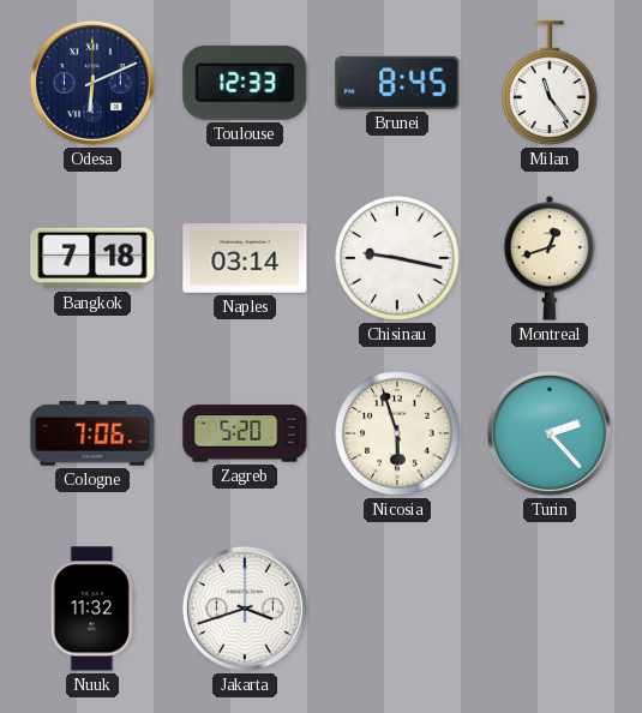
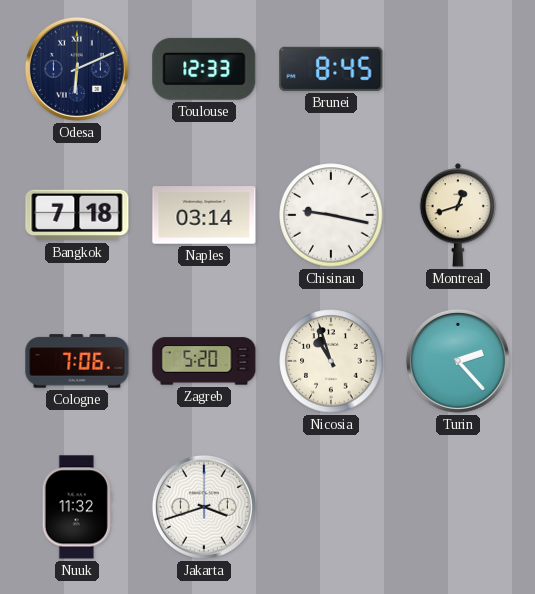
Milan: 11:24 -> none (550, 83)
Nicosia: 5:57 -> 10:57 (331, 361)
